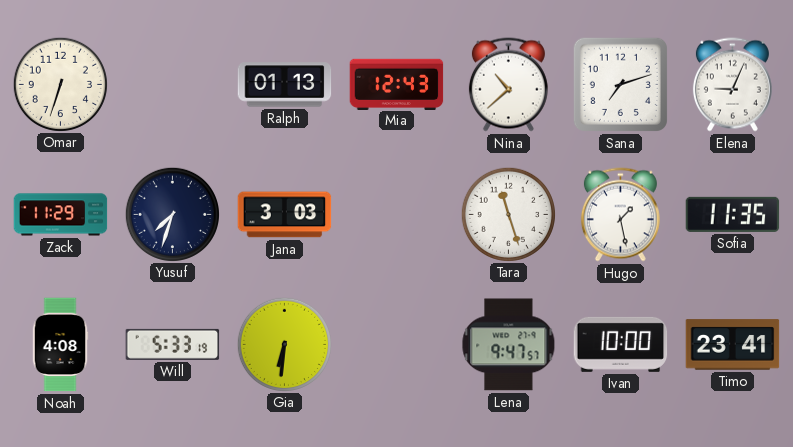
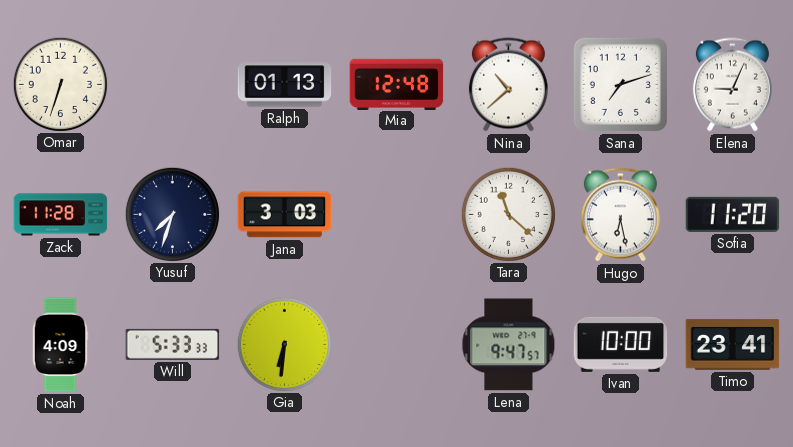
Mia: 12:43 -> 12:48 (397, 84)
Zack: 11:29 -> 11:28 (61, 215)
Tara: 11:27 -> 11:22 (508, 214)
Hugo: 1:28 -> 6:28 (620, 215)
Sofia: 11:35 -> 11:20 (733, 214)
Noah: 4:08 -> 4:09 (60, 345)
Will: 5:33:19 -> 5:33:33 (173, 344)
